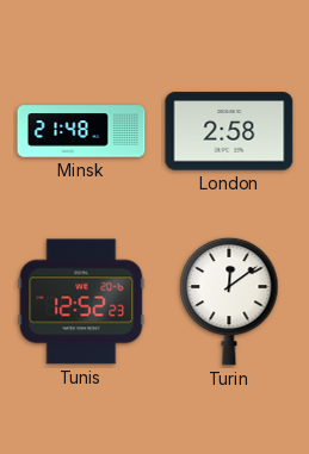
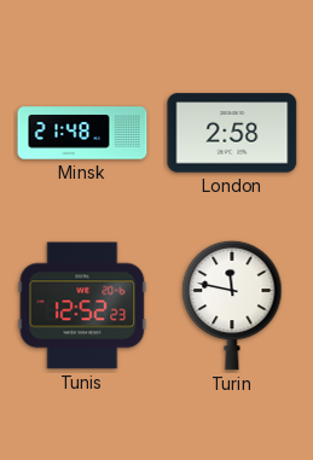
Turin: 12:09 -> 11:47 (232, 305)
